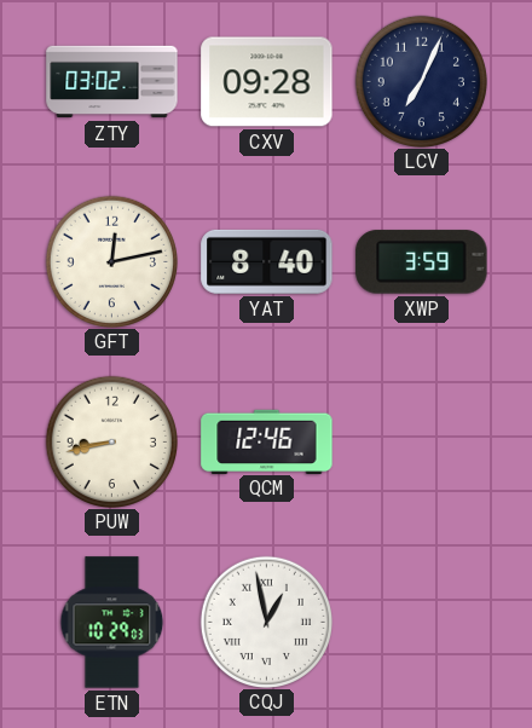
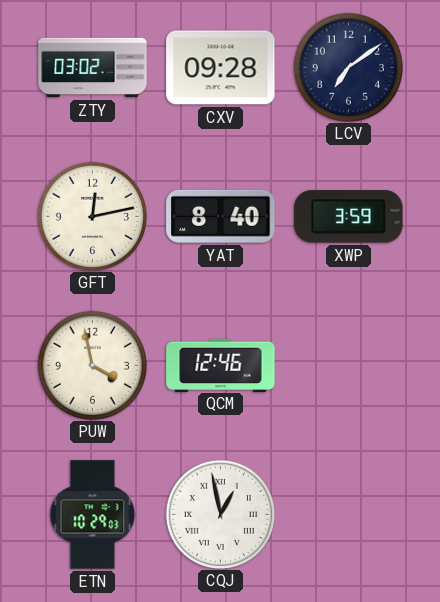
LCV: 7:04 -> 7:09 (348, 67)
PUW: 8:43 -> 3:58 (92, 365)
